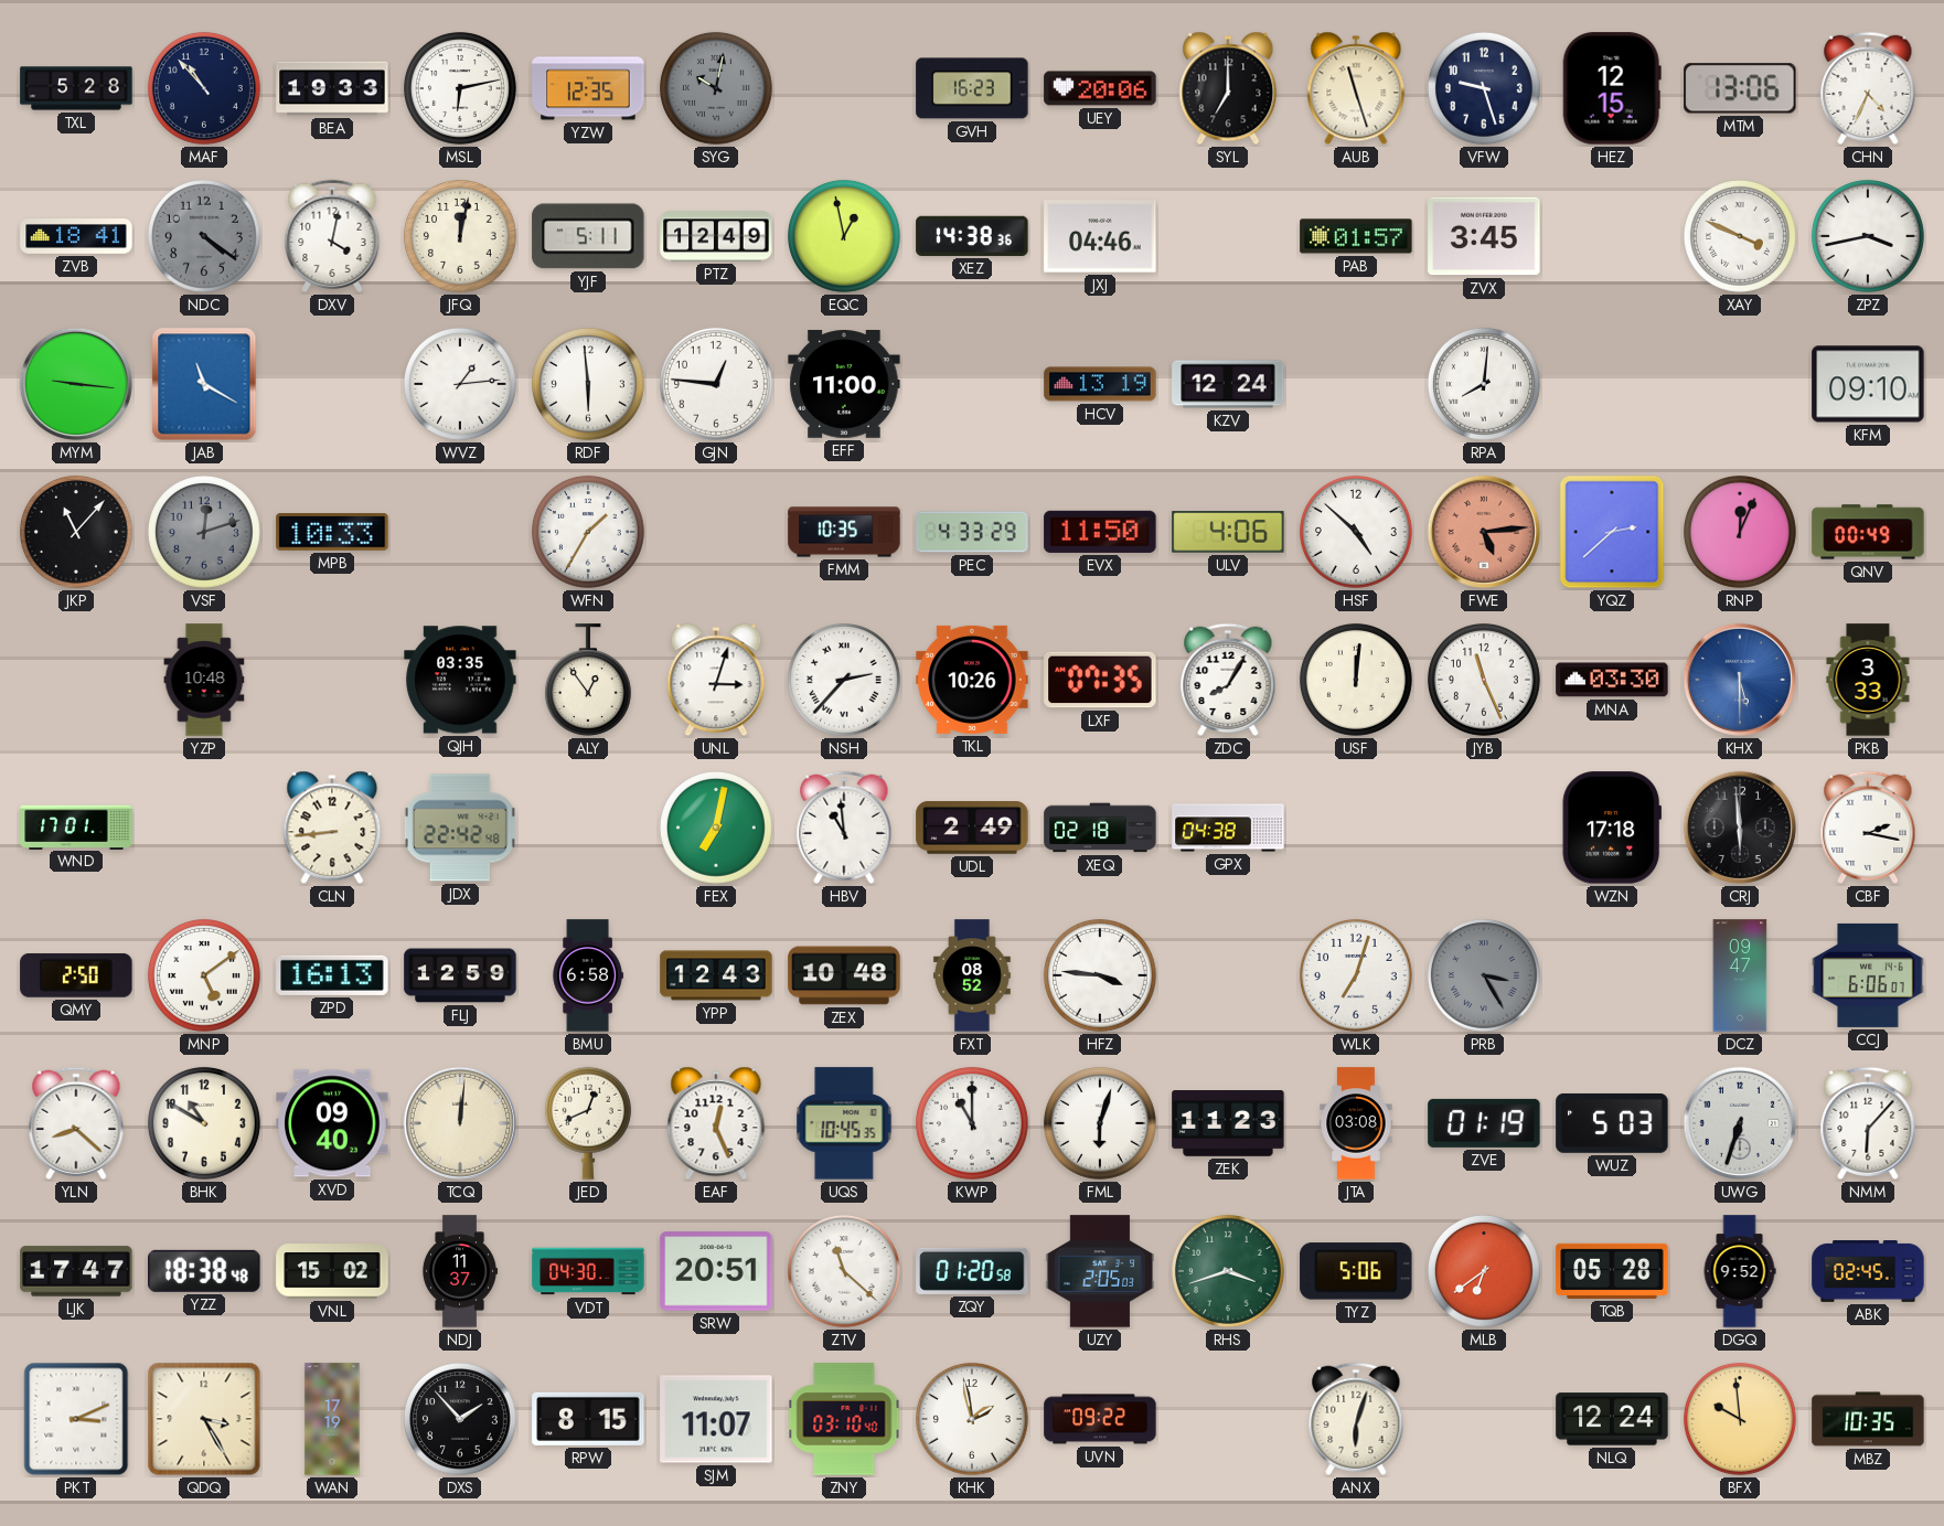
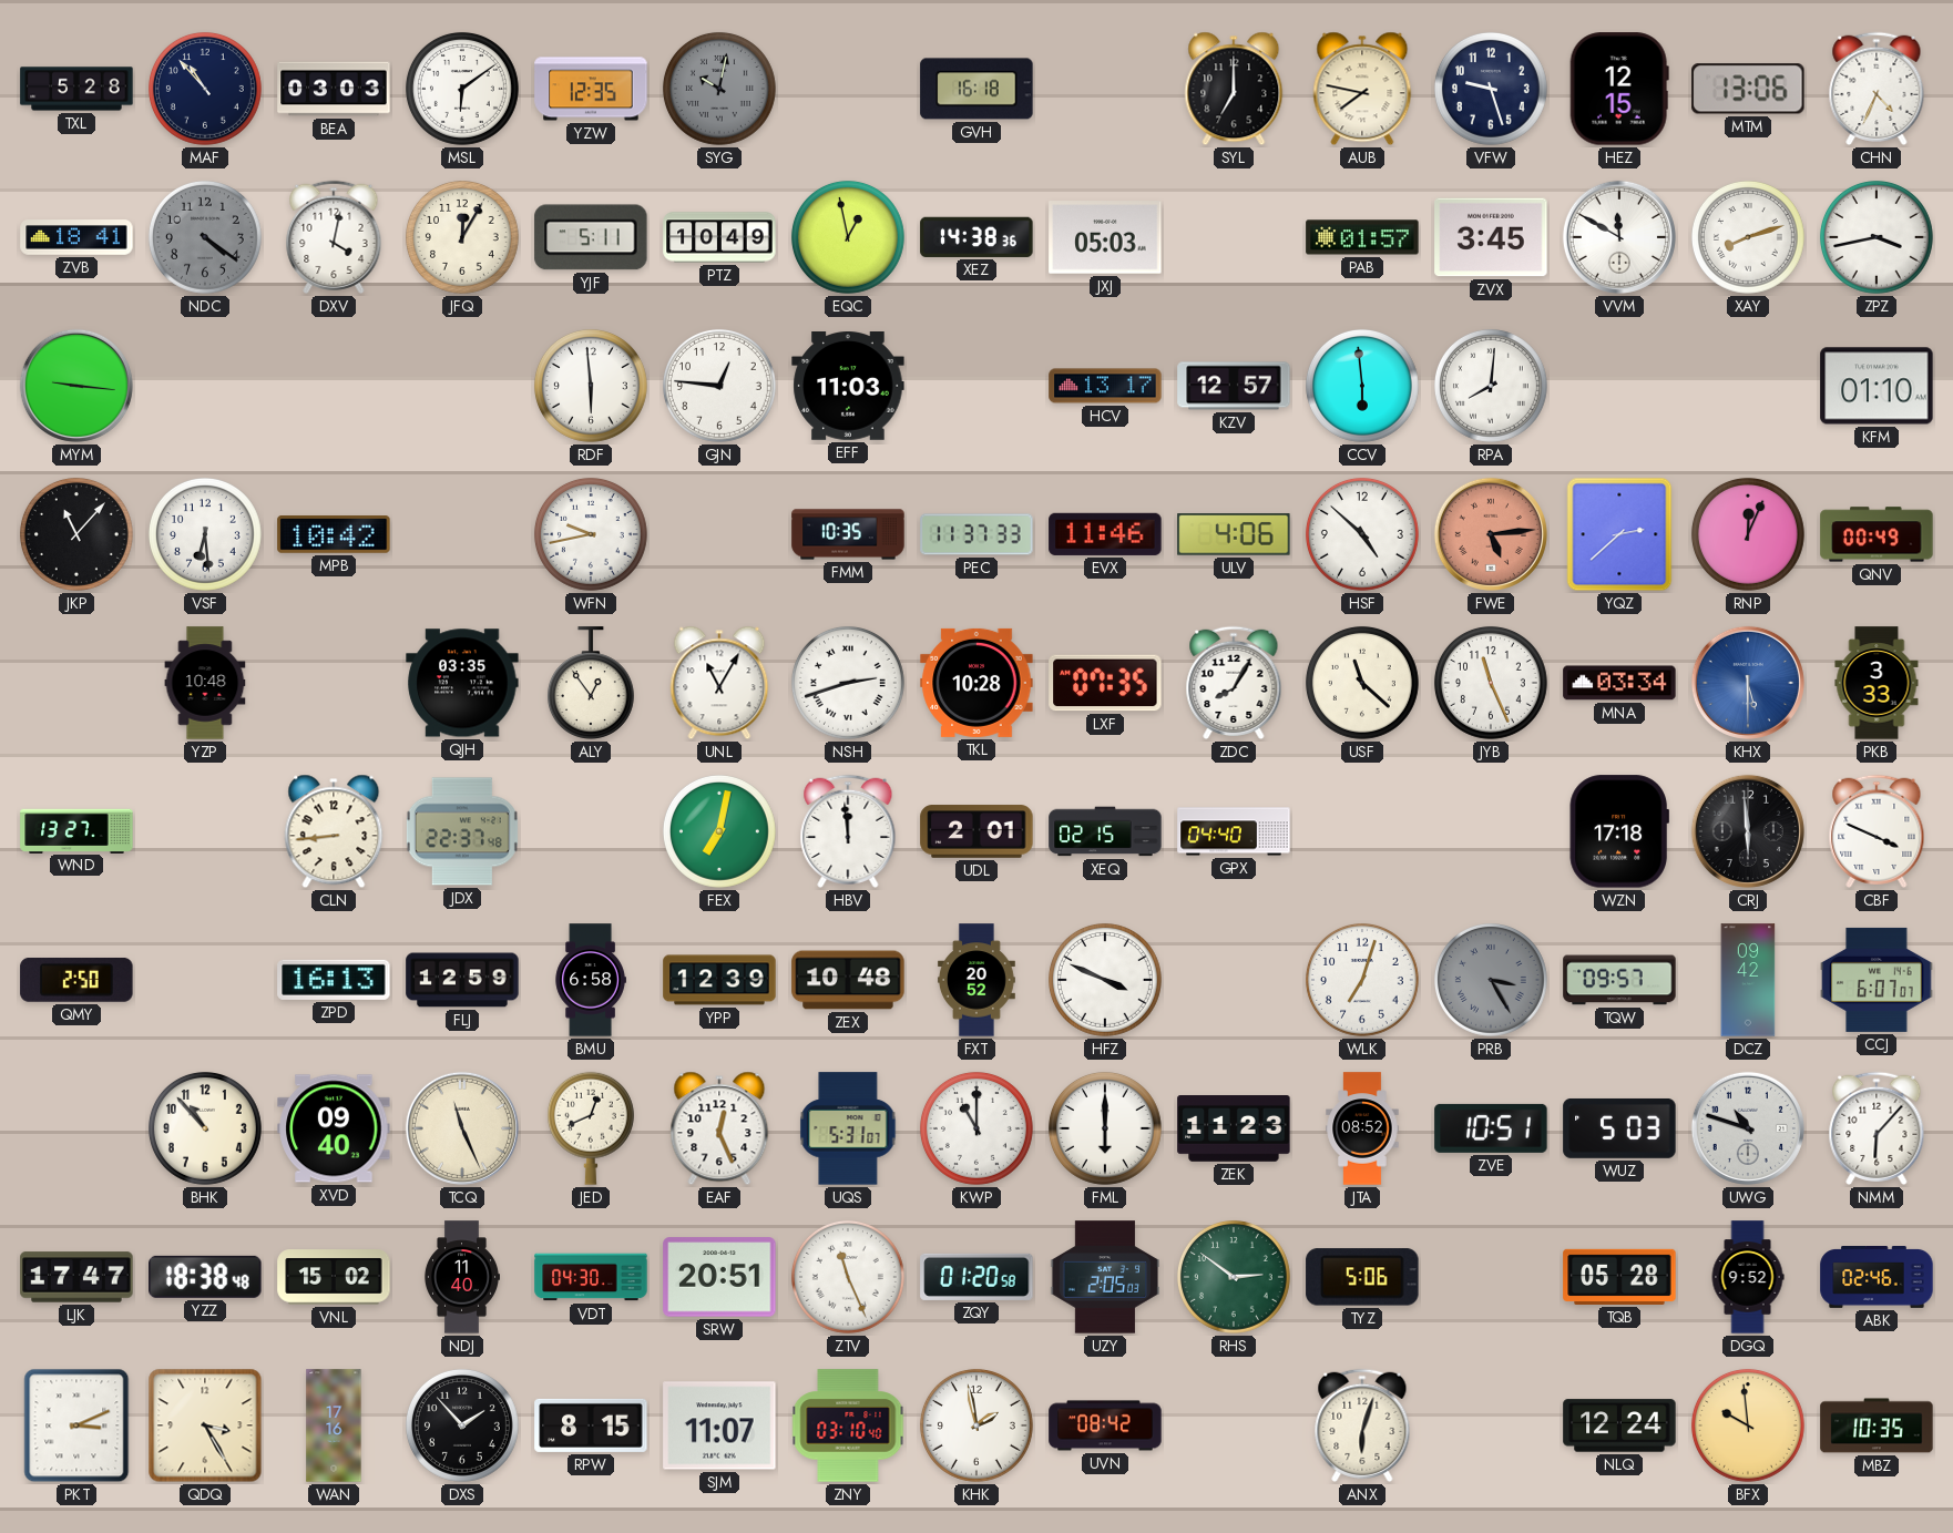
BEA: 19:33 -> 03:03 (334, 89)
MSL: 6:13 -> 6:09 (462, 89)
GVH: 16:23 -> 16:18 (976, 89)
UEY: 20:06 -> none (1100, 88)
AUB: 11:27 -> 7:47 (1362, 89)
JFQ: 12:02 -> 12:05 (462, 237)
PTZ: 12:49 -> 10:49 (719, 237)
JXJ: 04:46 -> 05:03 (1105, 237)
VVM: none -> 11:50 (1619, 237)
XAY: 3:49 -> 8:12 (1748, 237)
JAB: 11:20 -> none (204, 384)
WVZ: 1:14 -> none (460, 384)
EFF: 11:00 -> 11:03 (848, 387)
HCV: 13:19 -> 13:17 (1105, 386)
KZV: 12:24 -> 12:57 (1234, 386)
CCV: none -> 5:59 (1362, 386)
KFM: 09:10 -> 01:10 (1877, 386)
VSF: 12:12 -> 6:29 (205, 534)
VSF dial: grey -> white (205, 534)
MPB: 10:33 -> 10:42 (334, 535)
WFN: 1:35 -> 9:43 (591, 534)
PEC: 4:33 -> 11:37 (976, 534)
EVX: 11:50 -> 11:46 (1105, 534)
UNL: 3:03 -> 11:05 (719, 683)
NSH: 2:37 -> 2:42 (848, 683)
TKL: 10:26 -> 10:28 (976, 683)
USF: 12:01 -> 11:22 (1362, 683)
MNA: 03:30 -> 03:34 (1619, 683)
WND: 17:01 -> 13:27 (76, 830)
JDX: 22:42 -> 22:37 (462, 831)
HBV: 10:59 -> 11:59 (848, 831)
UDL: 2:49 -> 2:01 (976, 831)
XEQ: 02:18 -> 02:15 (1105, 831)
GPX: 04:38 -> 04:40 (1234, 831)
CBF: 2:17 -> 3:49 (1877, 831)
MNP: 5:09 -> none (204, 975)
YPP: 12:43 -> 12:39 (719, 980)
FXT: 08:52 -> 20:52 (976, 980)
HFZ: 3:46 -> 3:49 (1105, 980)
TQW: none -> 09:57 (1619, 980)
DCZ: 09:47 -> 09:42 (1748, 980)
CCJ: 6:06 -> 6:07 (1877, 980)
YLN: 8:22 -> none (76, 1123)
BHK: 10:50 -> 10:53 (205, 1128)
TCQ: 12:01 -> 11:26 (462, 1128)
UQS: 10:45 -> 5:31 (848, 1128)
FML: 6:03 -> 6:00 (1105, 1128)
JTA: 03:08 -> 08:52 (1362, 1128)
ZVE: 01:19 -> 10:51 (1491, 1128)
UWG: 6:33 -> 10:48 (1748, 1128)
NDJ: 11:37 -> 11:40 (461, 1277)
ZTV: 11:22 -> 11:26 (848, 1277)
RHS: 3:42 -> 2:51 (1234, 1277)
MLB: 6:39 -> none (1484, 1271)
ABK: 02:45 -> 02:46 (1877, 1278)
WAN: 17:19 -> 17:16 (334, 1425)
UVN: 09:22 -> 08:42 (1105, 1425)
